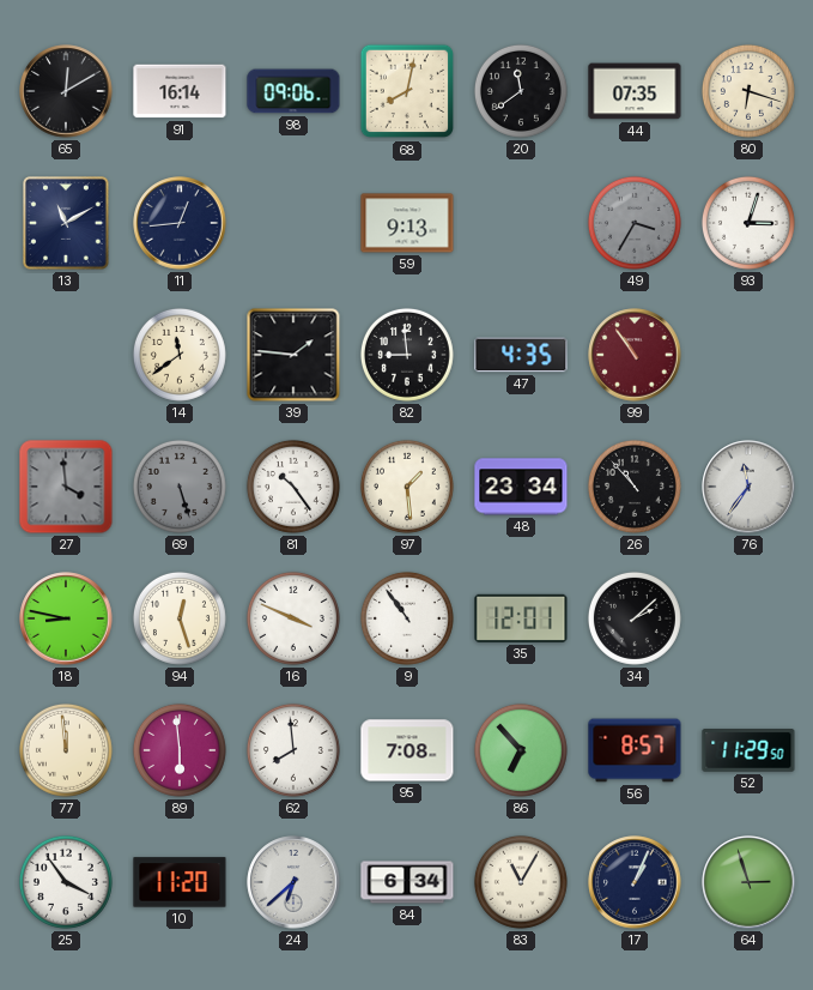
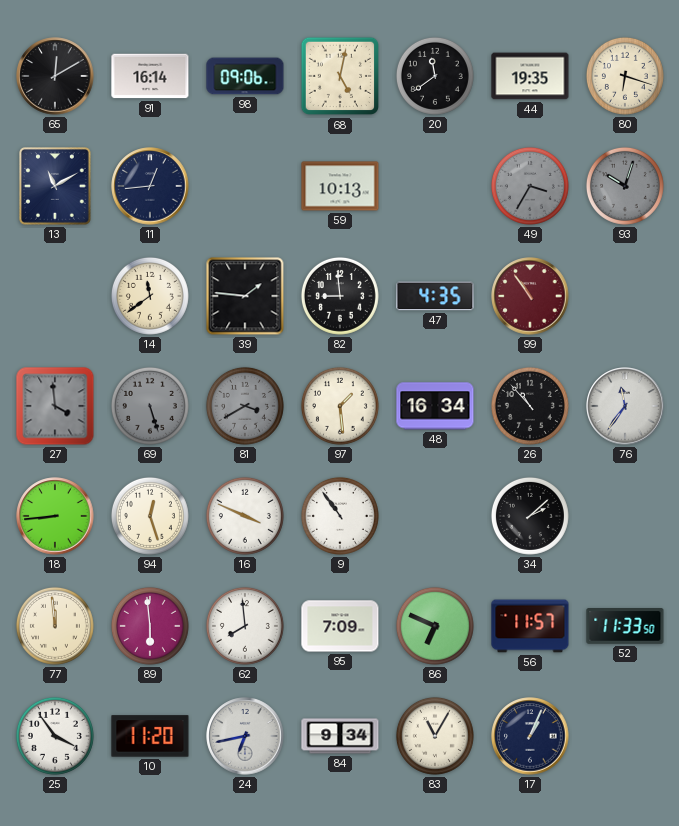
68: 8:02 -> 5:02 (340, 76)
44: 07:35 -> 19:35 (530, 76)
59: 9:13 -> 10:13 (340, 186)
93: 3:03 -> 10:03 (625, 186)
93 dial: white -> grey (625, 186)
81: 10:24 -> 3:40 (245, 406)
81 dial: white -> grey (245, 406)
48: 23:34 -> 16:34 (435, 406)
18: 8:47 -> 8:44 (55, 516)
35: 12:01 -> none (521, 618)
95: 7:08 -> 7:09 (340, 626)
86: 6:53 -> 6:49 (435, 626)
56: 8:57 -> 11:57 (530, 626)
52: 11:29 -> 11:33 (625, 626)
24: 6:38 -> 6:43 (245, 736)
84: 6:34 -> 9:34 (340, 736)
64: 2:57 -> none (748, 882)
